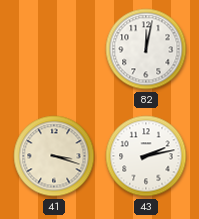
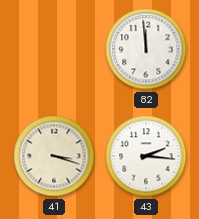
82: 12:02 -> 11:59 (146, 49)
43: 2:13 -> 2:16 (146, 156)
